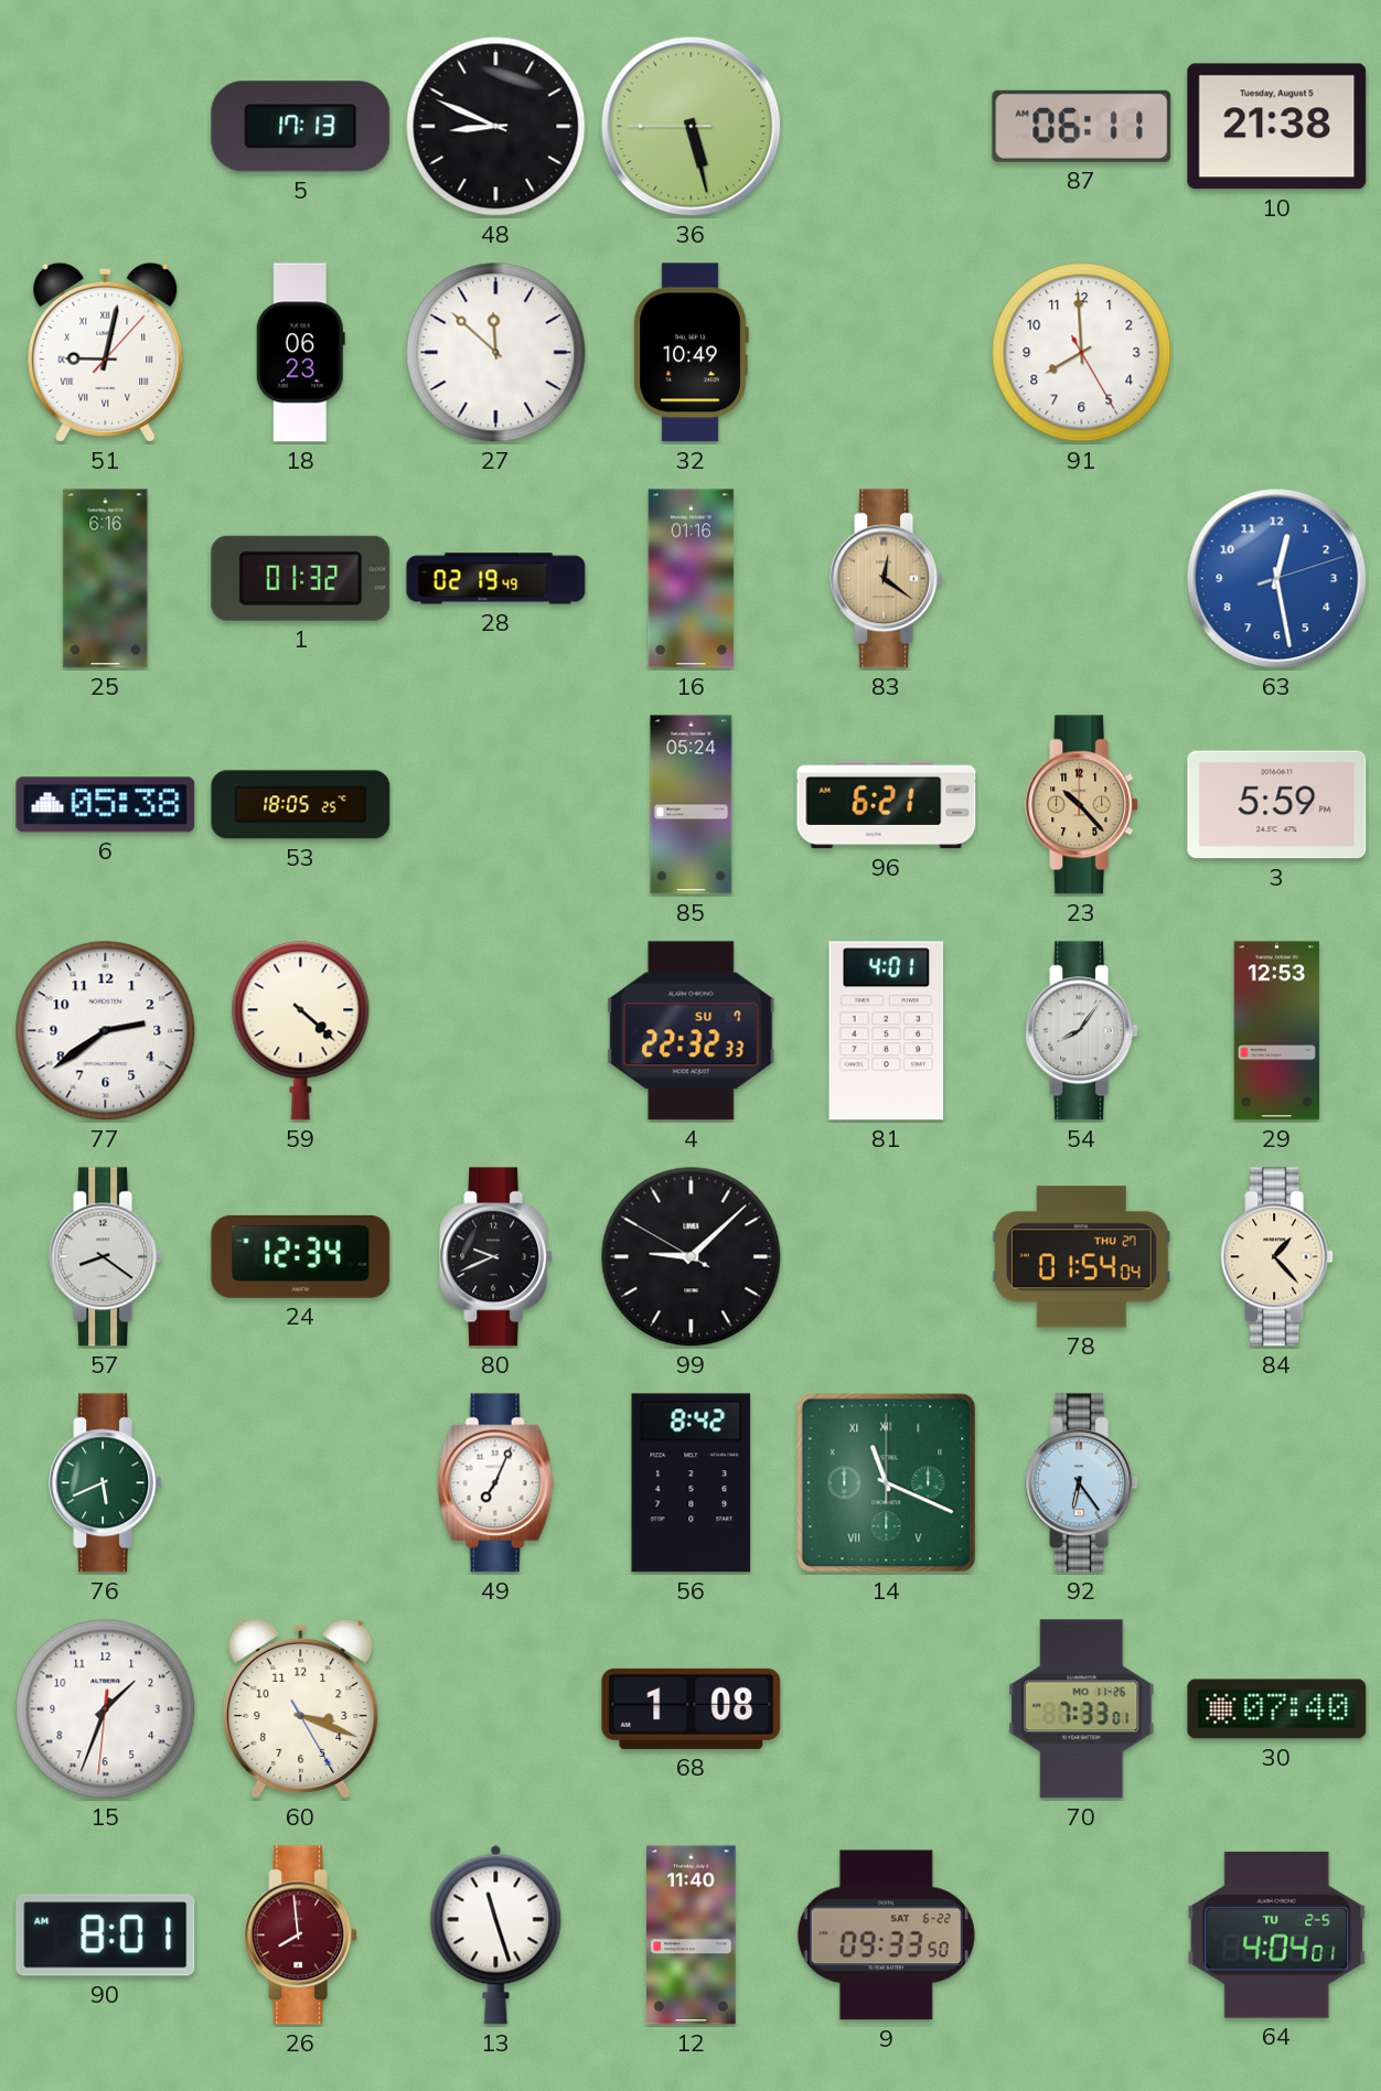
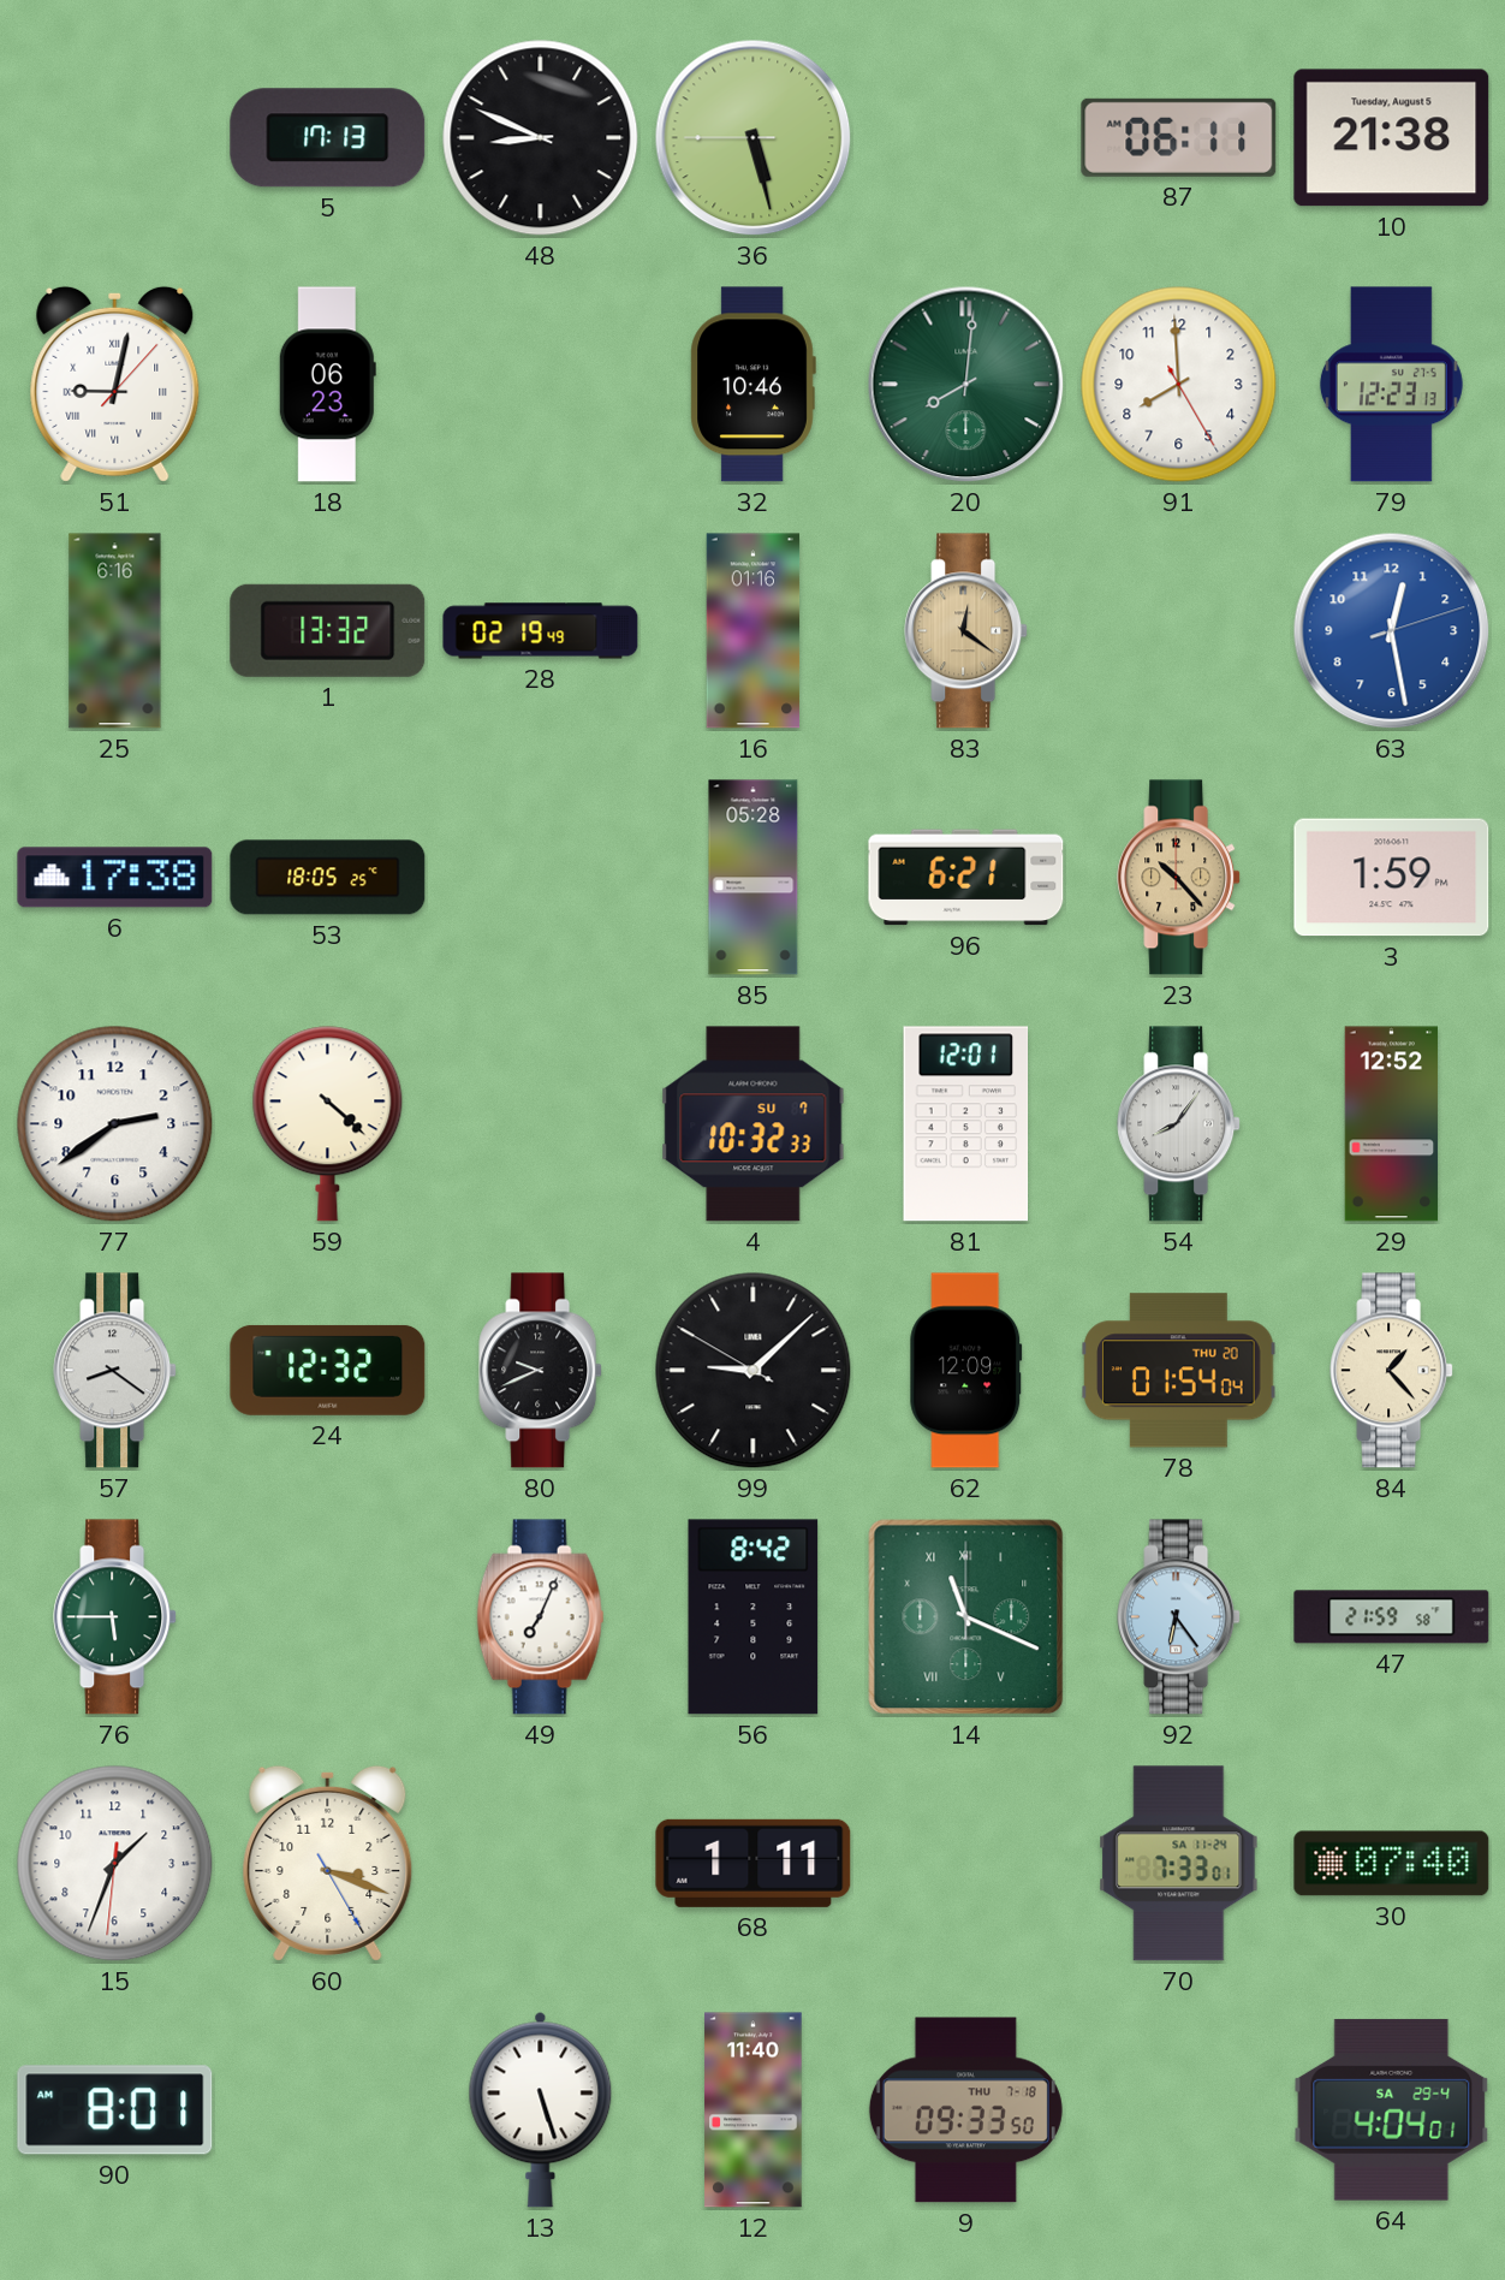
27: 11:52 -> none (496, 353)
32: 10:49 -> 10:46 (752, 385)
20: none -> 8:01 (966, 385)
79: none -> 12:23 (1391, 385)
1: 01:32 -> 13:32 (328, 630)
6: 05:38 -> 17:38 (115, 878)
85: 05:24 -> 05:28 (754, 878)
3: 5:59 -> 1:59 (1392, 878)
4: 22:32 -> 10:32 (754, 1124)
81: 4:01 -> 12:01 (966, 1124)
29: 12:53 -> 12:52 (1392, 1124)
24: 12:34 -> 12:32 (328, 1370)
62: none -> 12:09 (966, 1371)
78 date: THU 27 -> THU 20 (1179, 1371)
76: 5:41 -> 5:45 (115, 1617)
47: none -> 21:59 (1392, 1617)
68: 1:08 -> 1:11 (754, 1863)
70 date: MO 11-26 -> SA 11-24 (1179, 1864)
26: 7:59 -> none (301, 1935)
13: 11:27 -> 5:27 (541, 2109)
9 date: SAT 6-22 -> THU 7-18 (965, 2110)
64 date: TU 2-5 -> SA 29-4 (1392, 2109)
